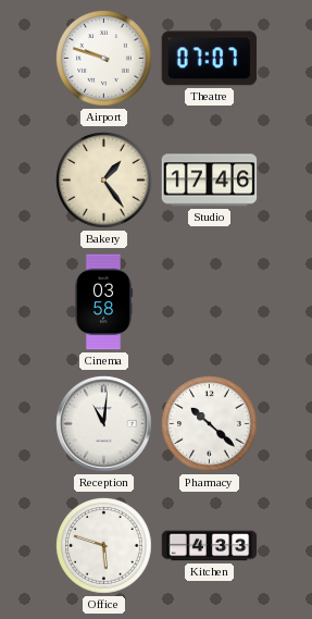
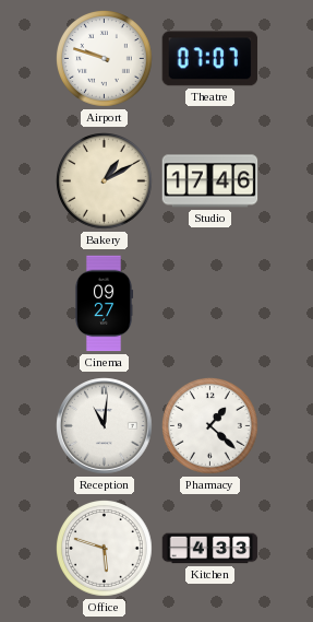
Bakery: 1:24 -> 1:10 (105, 181)
Cinema: 03:58 -> 09:27 (104, 304)
Pharmacy: 10:22 -> 1:22 (210, 426)
